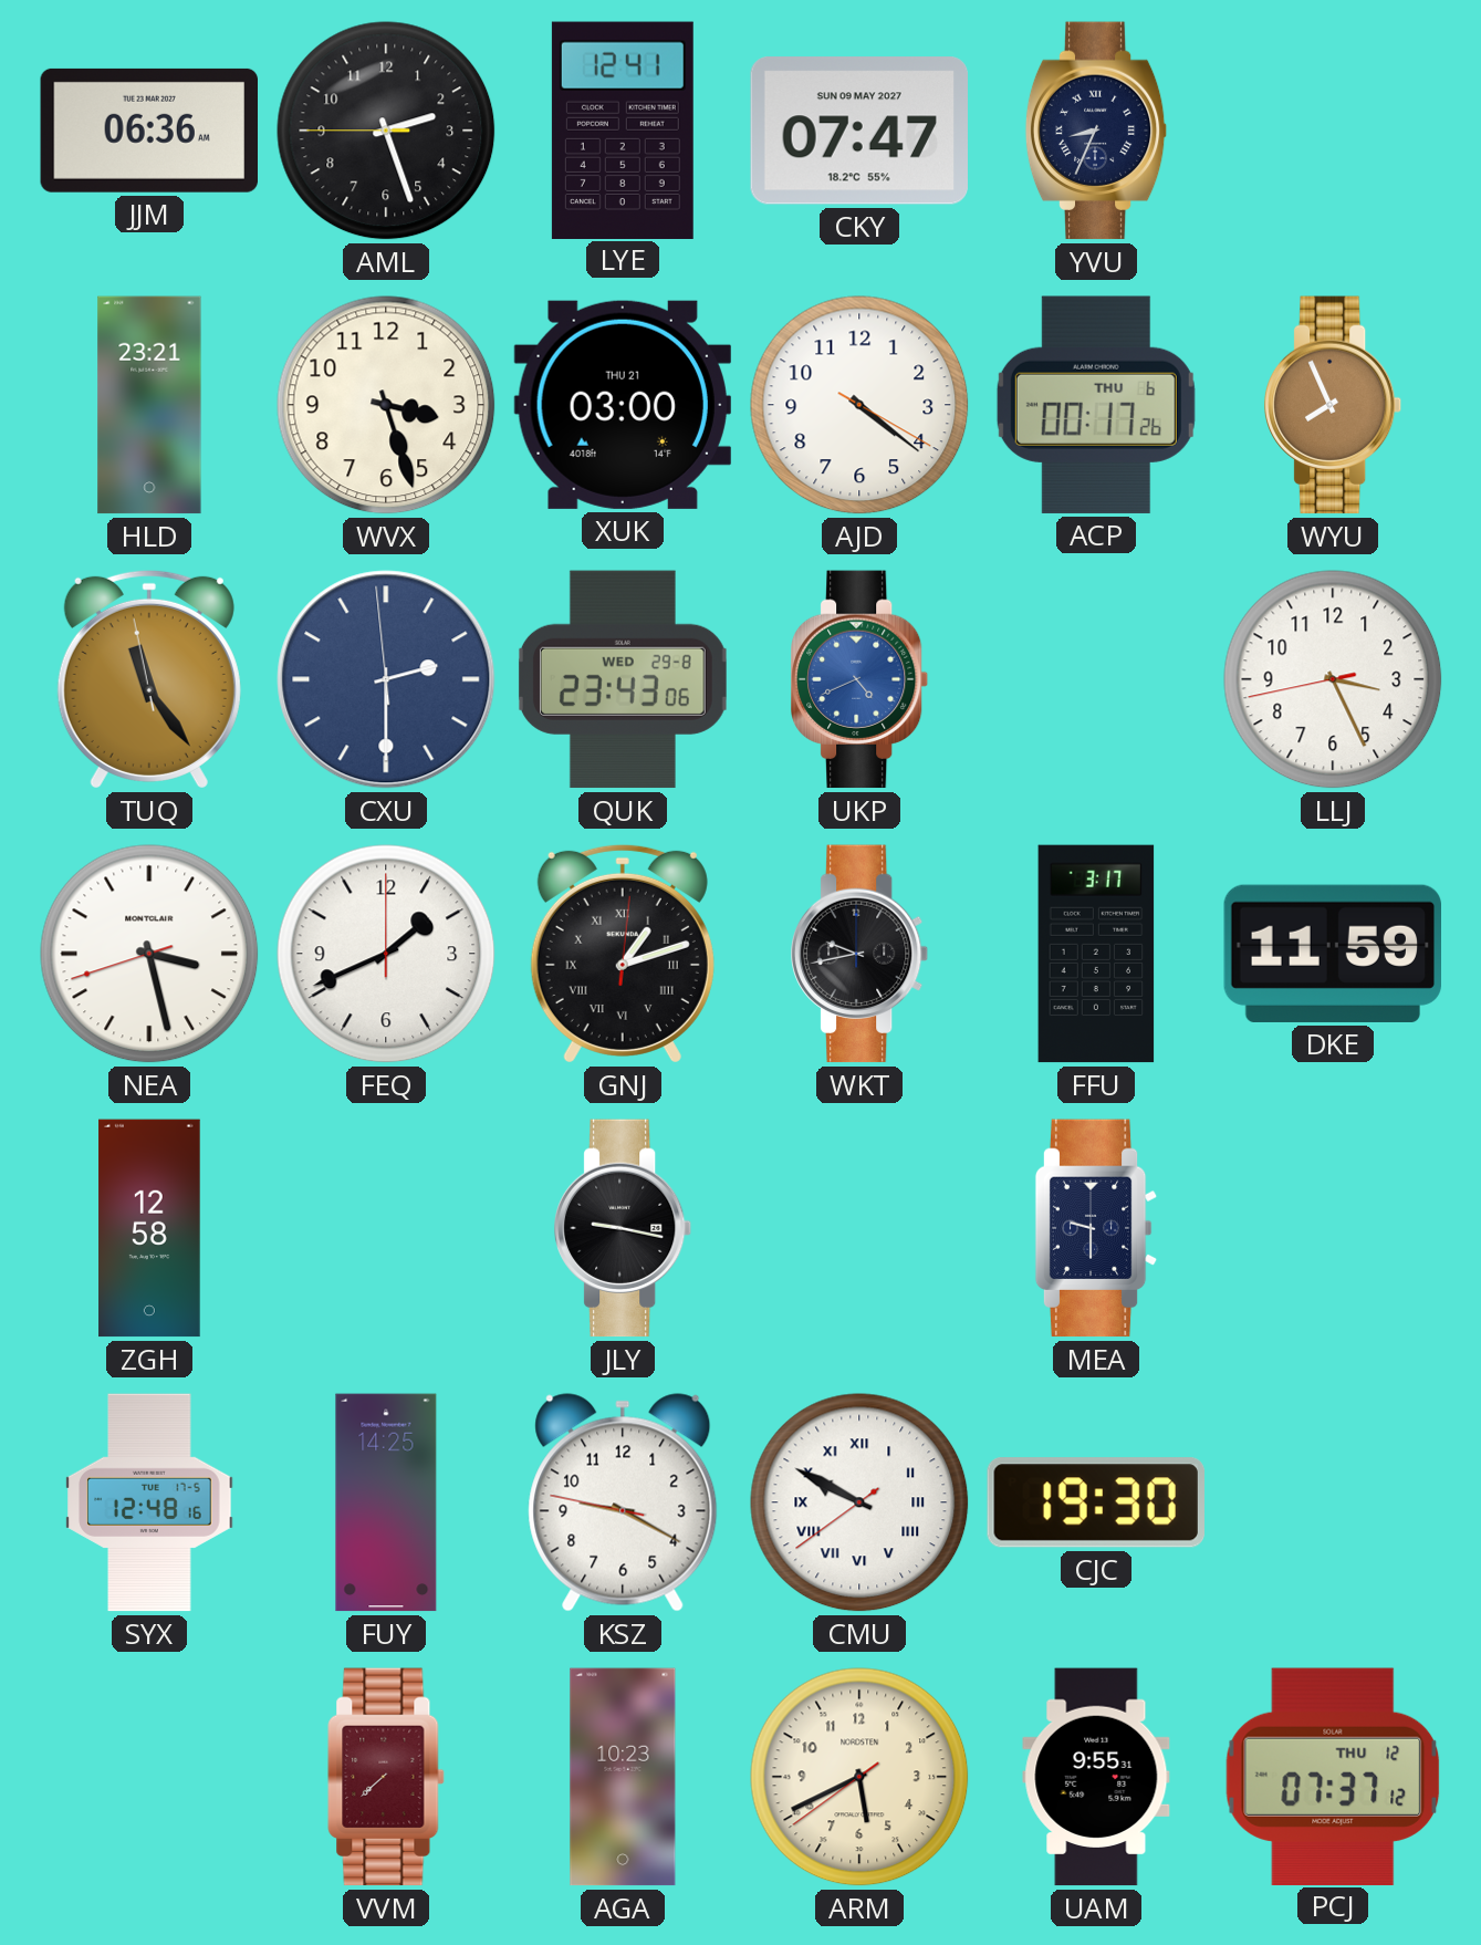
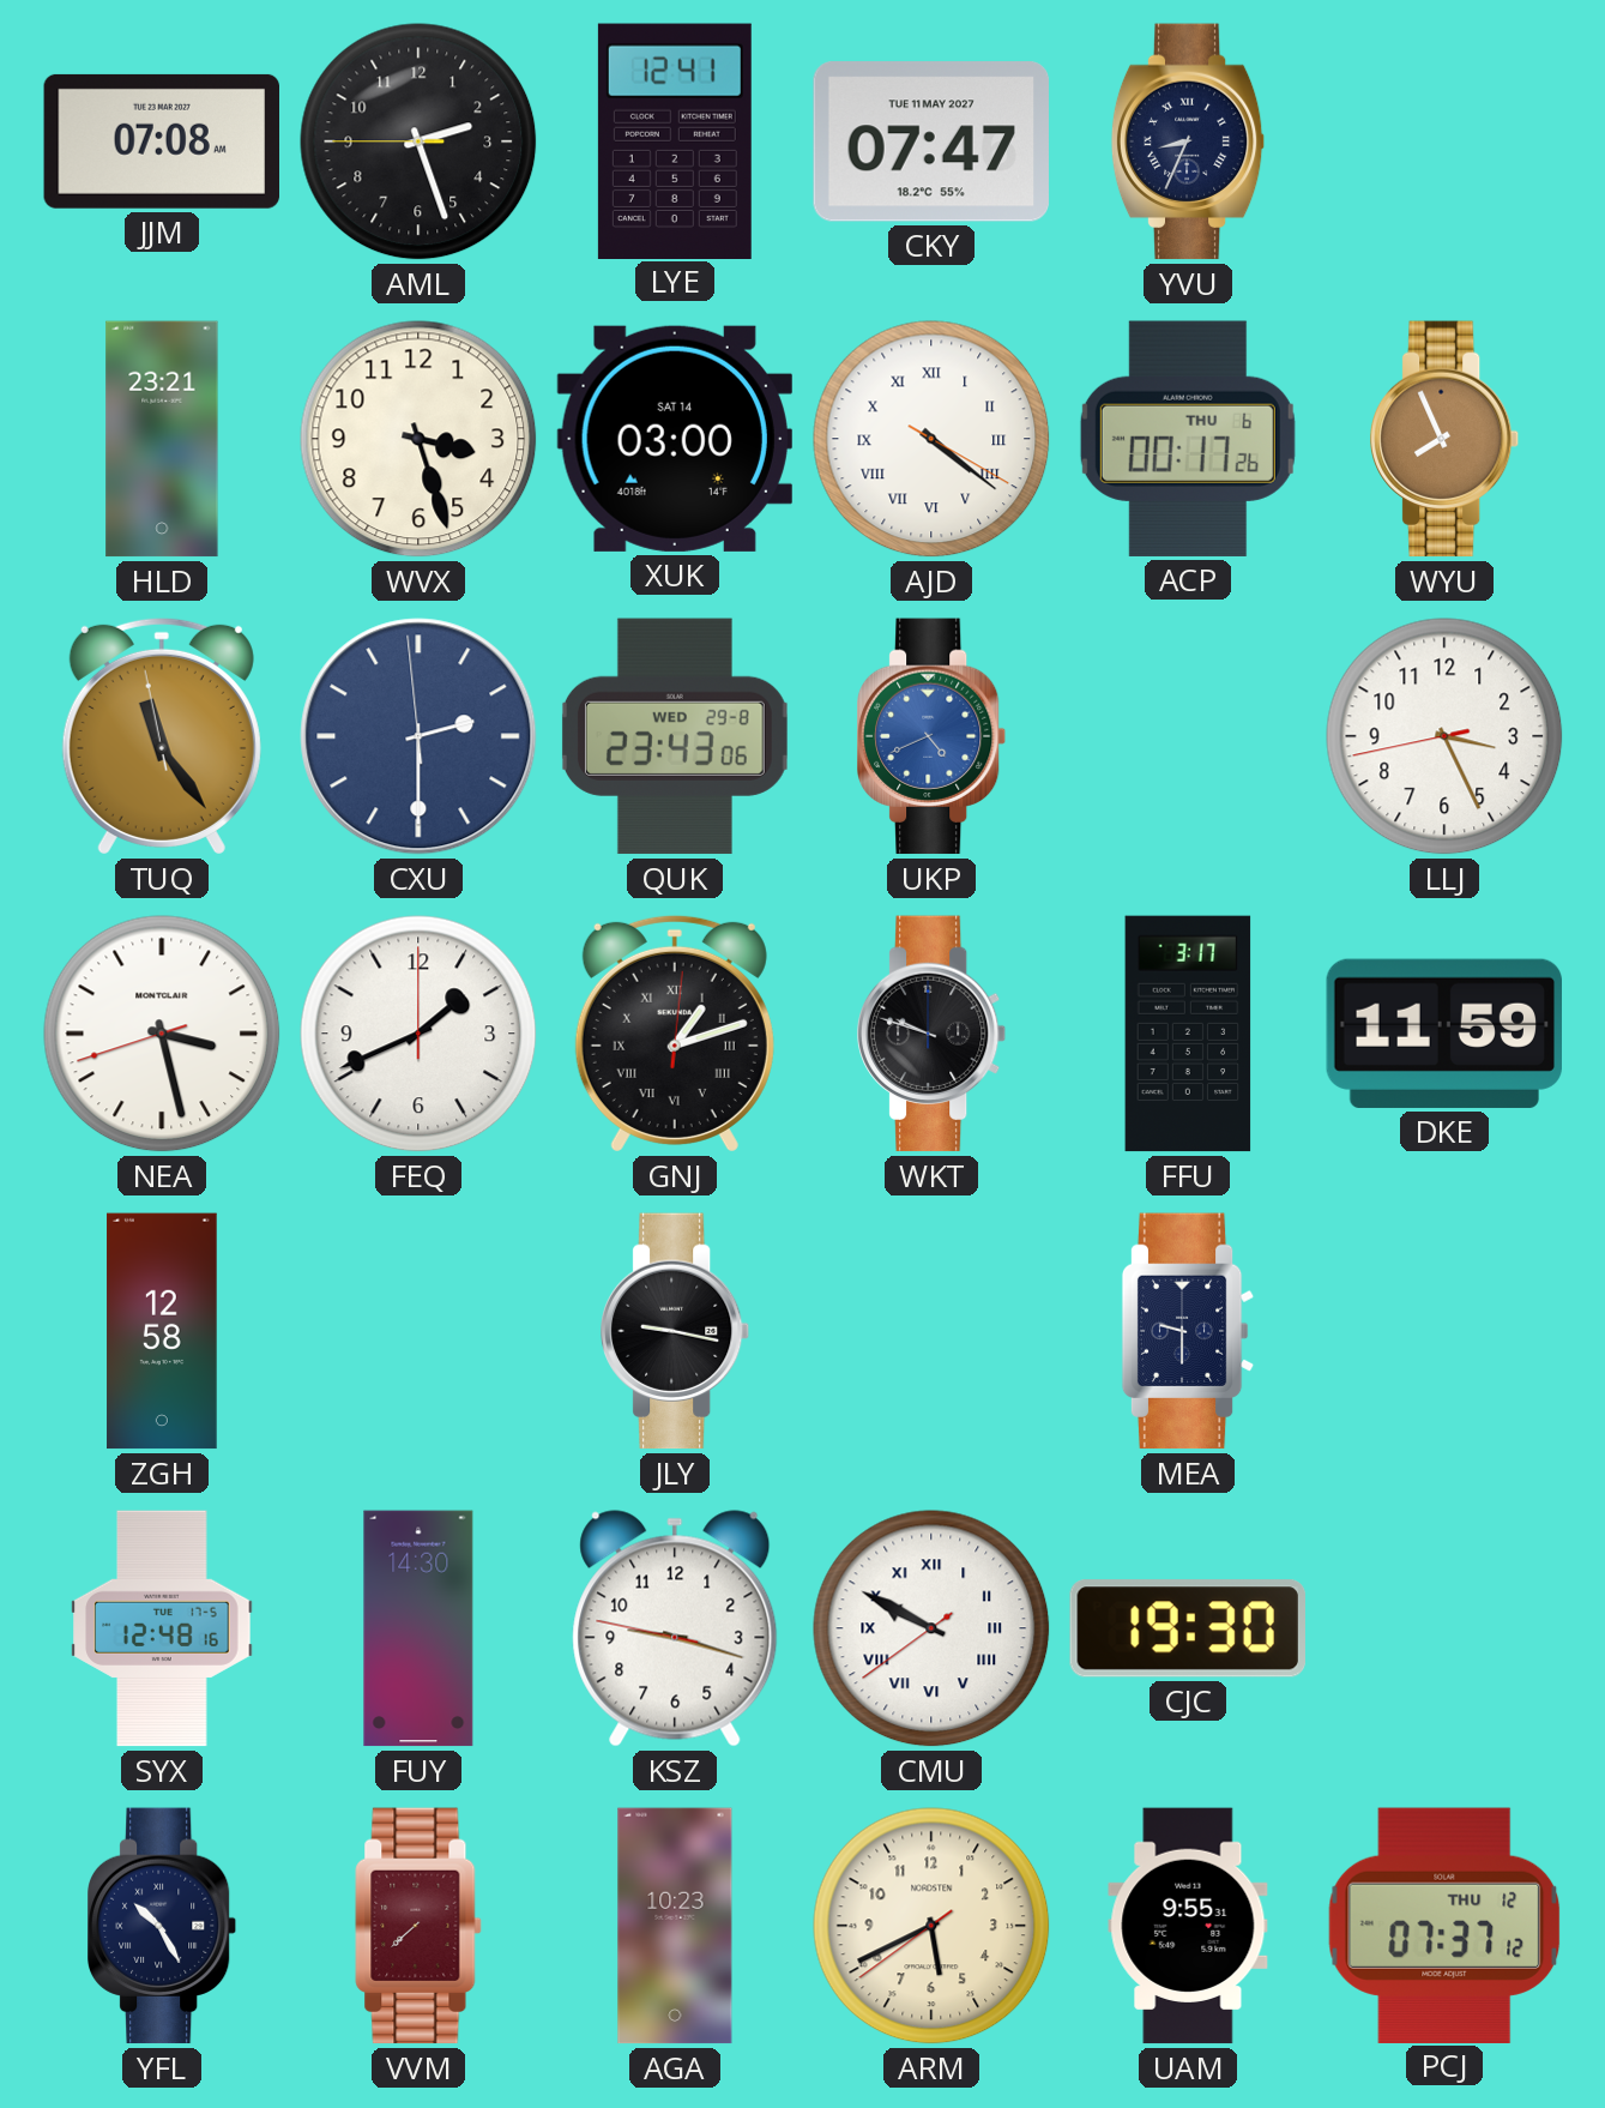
JJM: 06:36 -> 07:08 (161, 141)
CKY date: SUN 09 MAY 2027 -> TUE 11 MAY 2027 (931, 141)
XUK date: THU 21 -> SAT 14 (675, 439)
AJD numerals: Arabic -> Roman (931, 439)
WKT: 9:43 -> 9:48 (933, 1034)
FUY: 14:25 -> 14:30 (418, 1628)
KSZ: 9:19 -> 9:17 (675, 1628)
YFL: none -> 10:25 (163, 1926)
